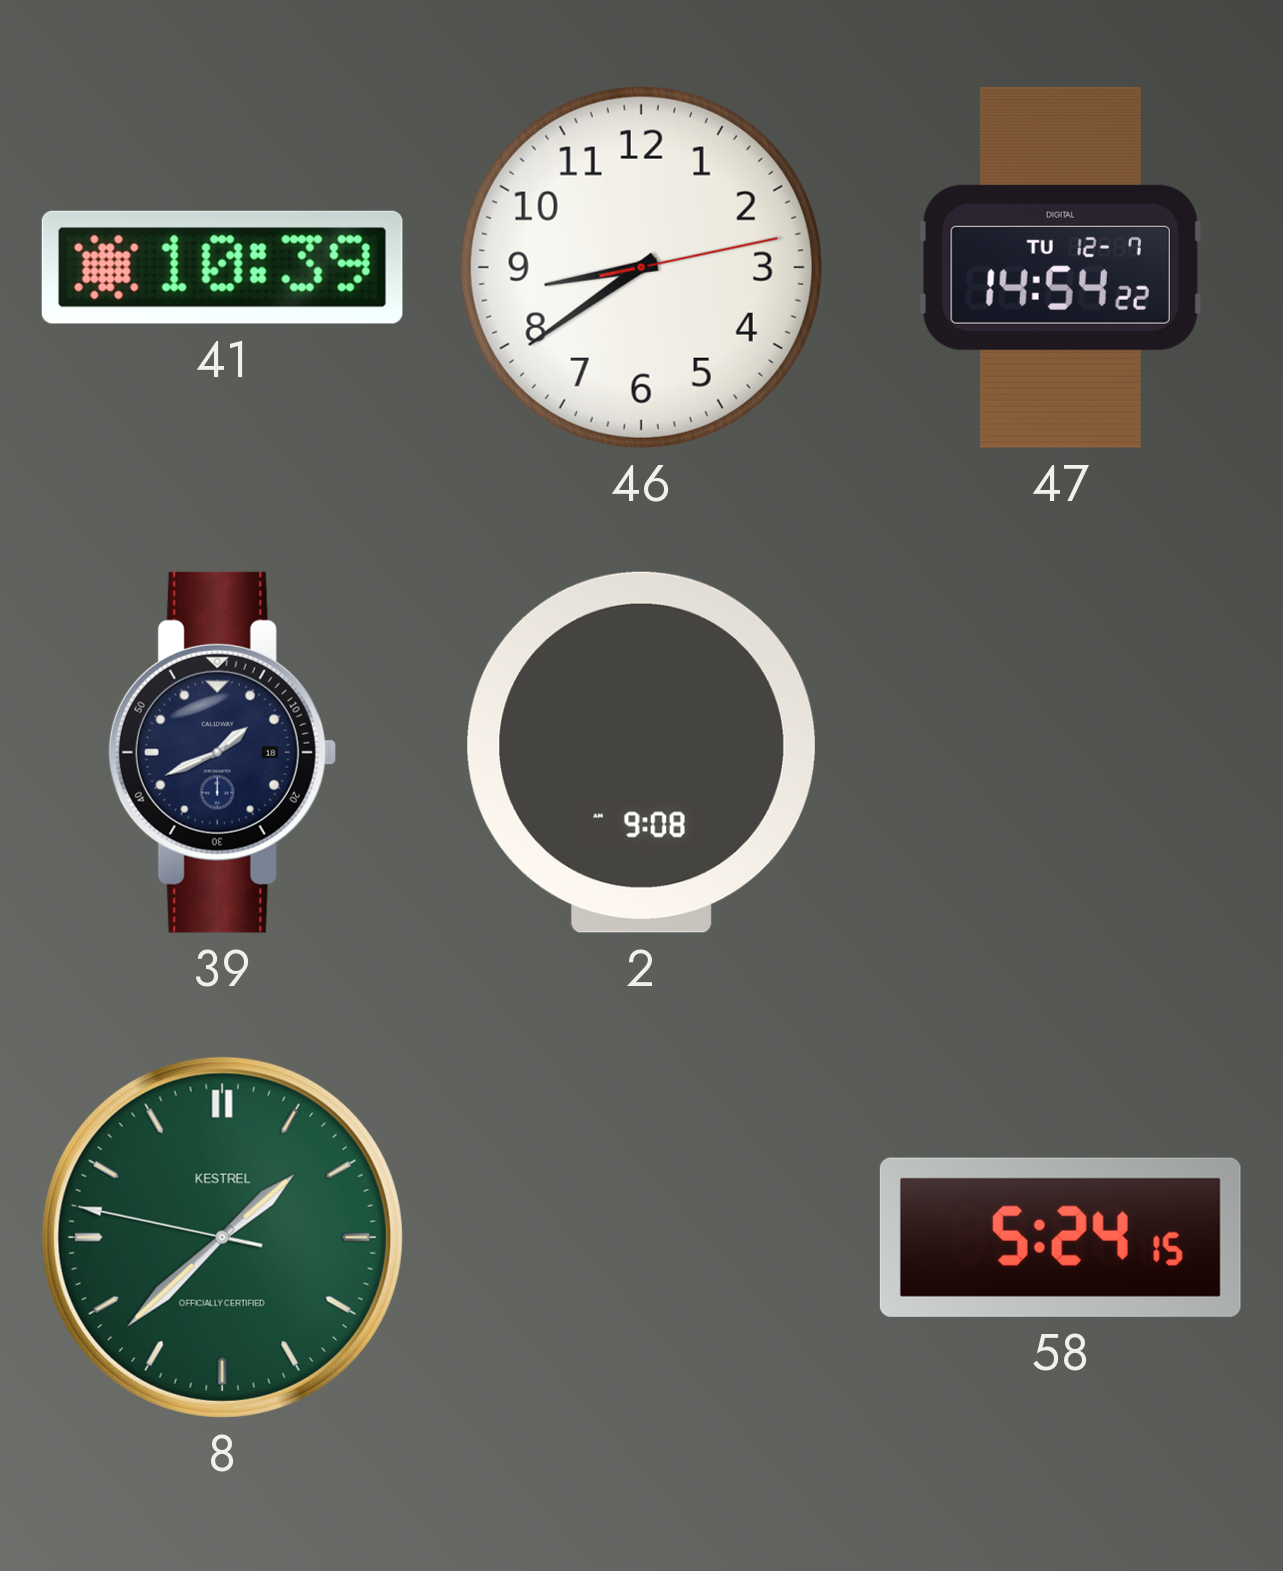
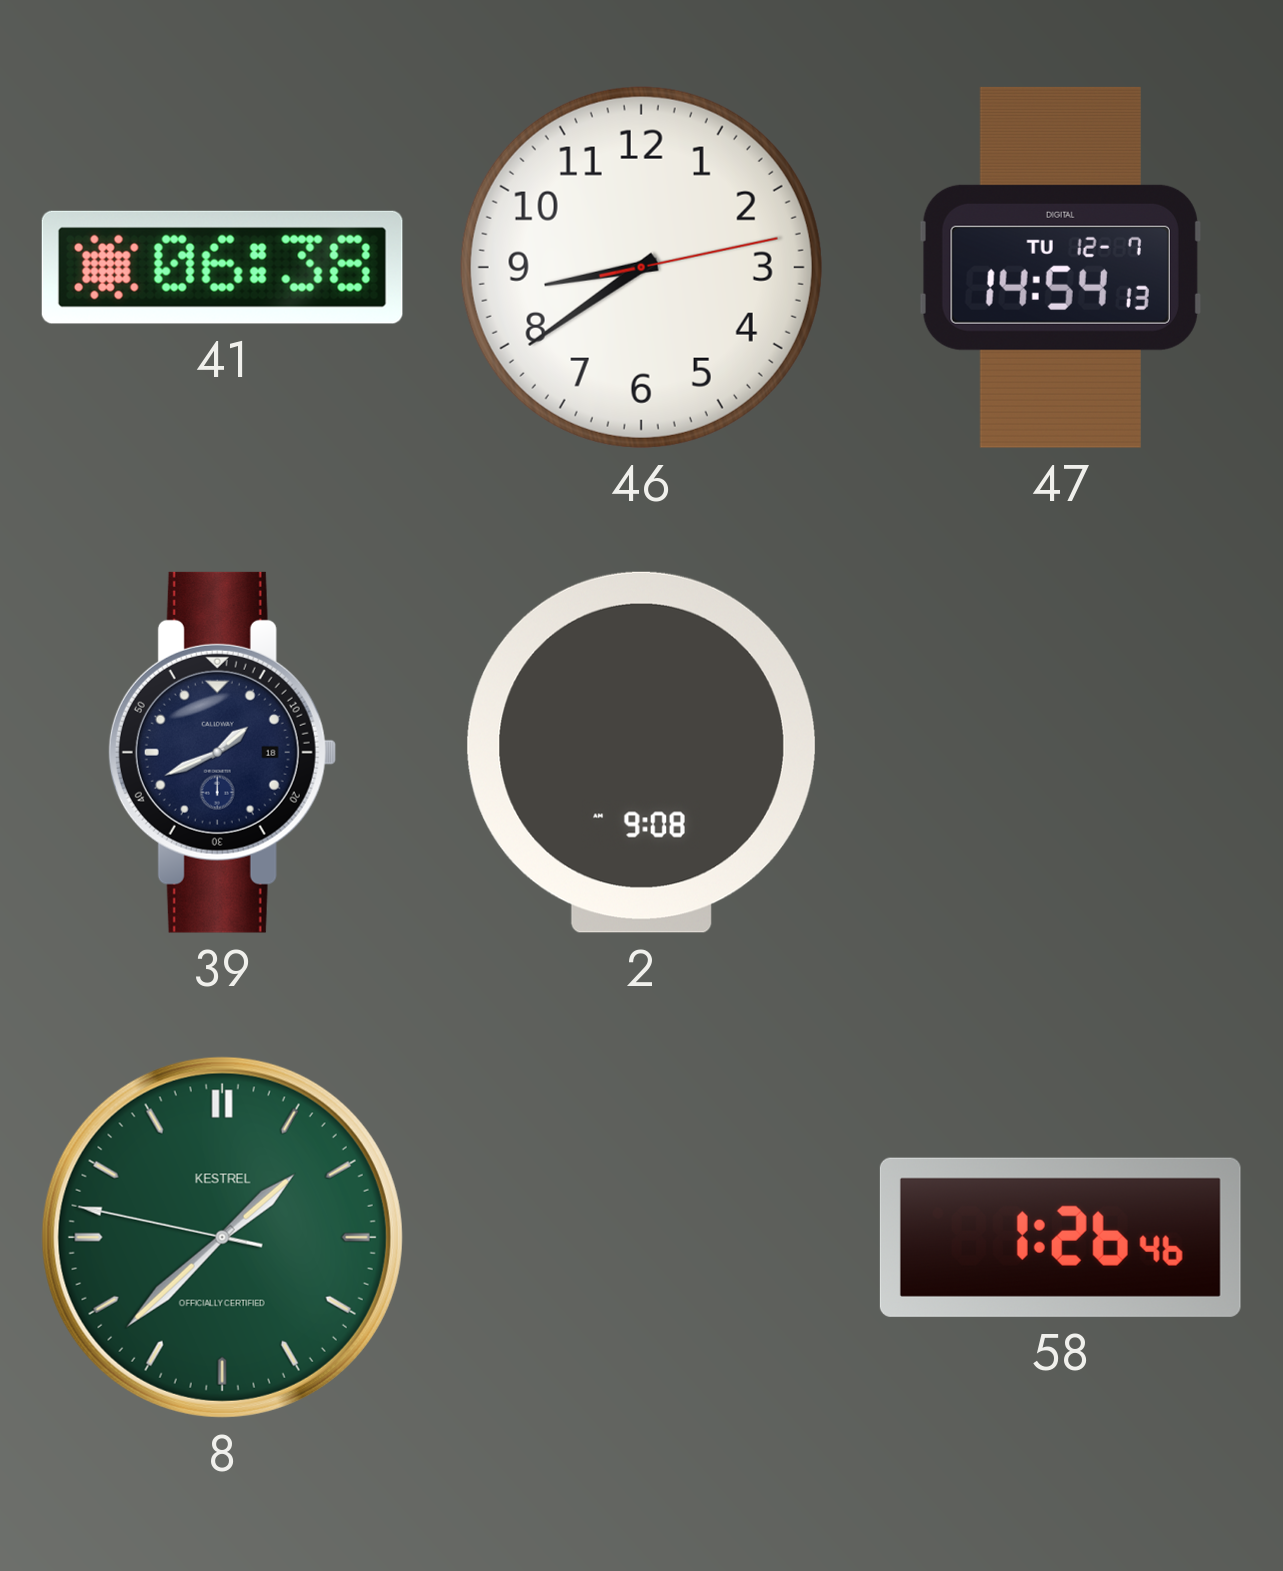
41: 10:39 -> 06:38 (222, 267)
47: 14:54:22 -> 14:54:13 (1060, 267)
58: 5:24 -> 1:26 (1060, 1237)
